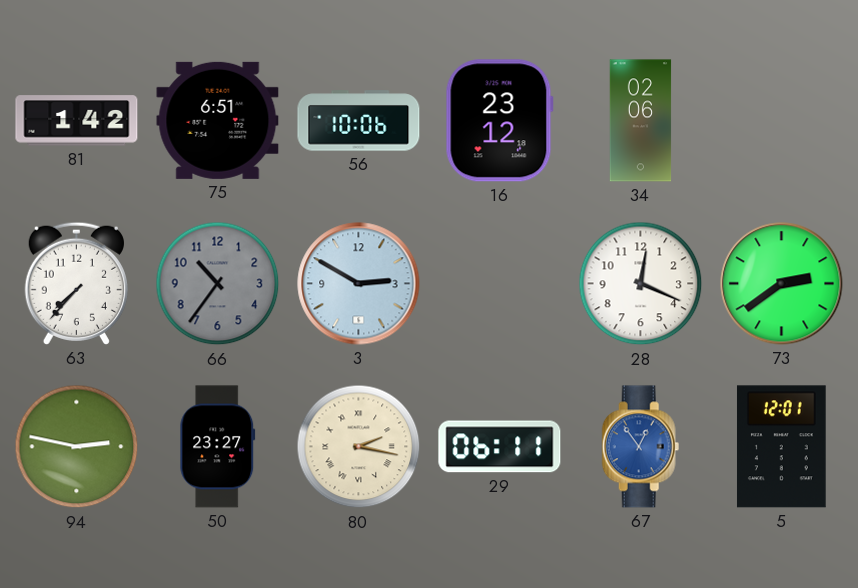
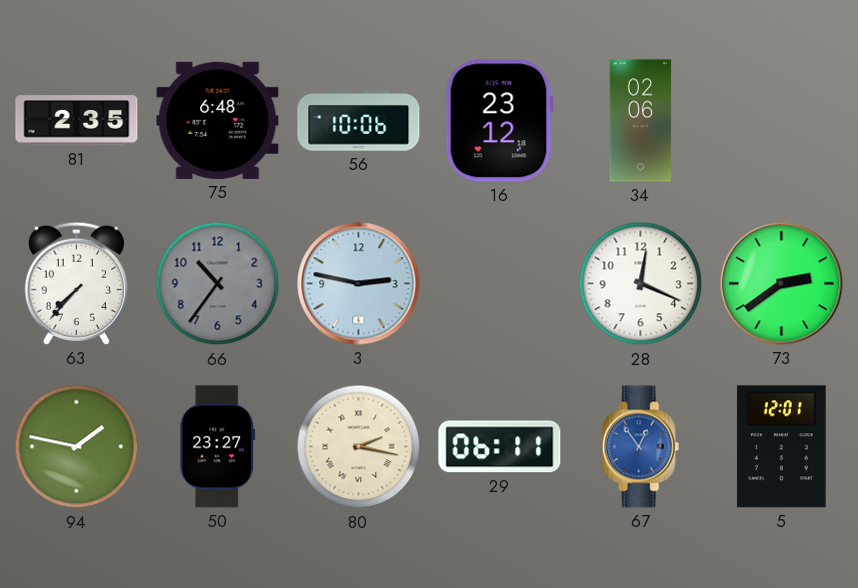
81: 1:42 -> 2:35 (77, 121)
75: 6:51 -> 6:48 (218, 120)
3: 2:50 -> 2:47 (359, 284)
94: 2:47 -> 1:47 (77, 447)
